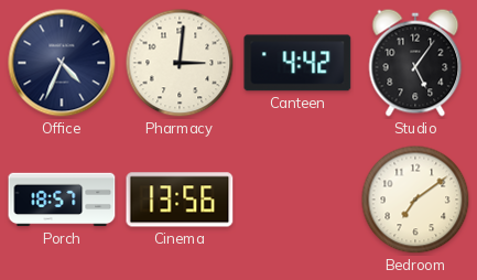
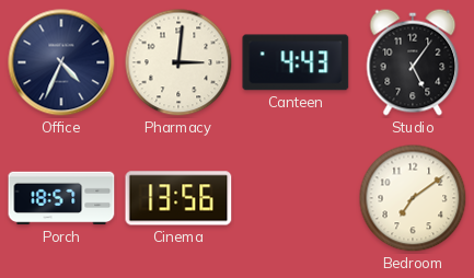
Canteen: 4:42 -> 4:43 (296, 62)
